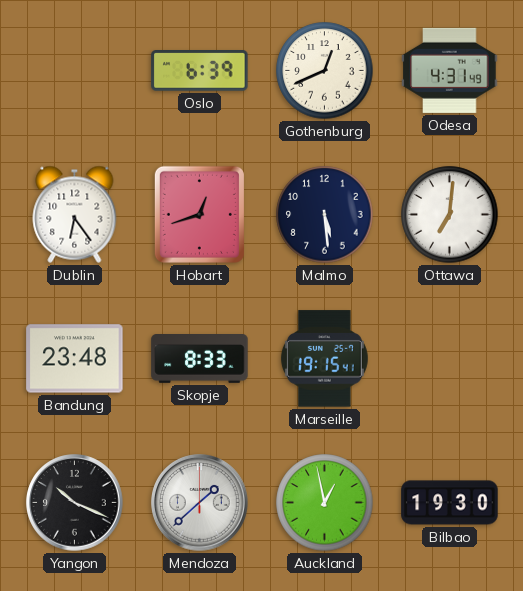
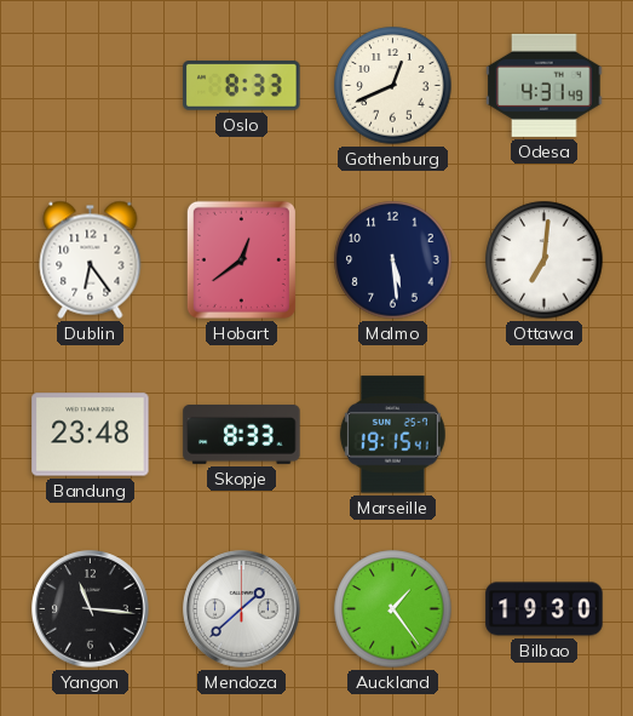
Oslo: 6:39 -> 8:33 (242, 86)
Hobart: 12:42 -> 12:39 (241, 259)
Yangon: 10:19 -> 11:16 (91, 609)
Auckland: 12:58 -> 1:24 (393, 609)
